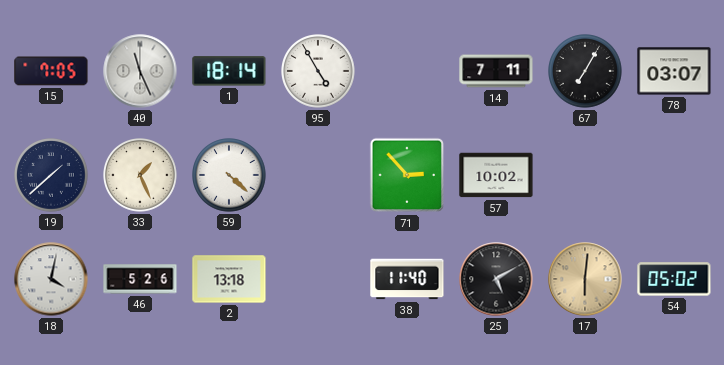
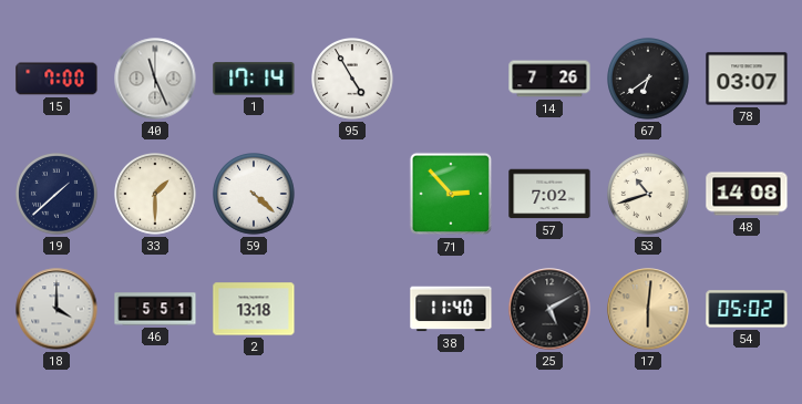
15: 7:05 -> 7:00 (56, 79)
1: 18:14 -> 17:14 (254, 79)
14: 7:11 -> 7:26 (549, 79)
67: 7:05 -> 6:39 (649, 80)
33: 1:26 -> 1:30 (156, 195)
57: 10:02 -> 7:02 (549, 194)
53: none -> 10:42 (649, 195)
48: none -> 14:08 (747, 194)
18: 4:02 -> 4:00 (56, 309)
46: 5:26 -> 5:51 (155, 309)
